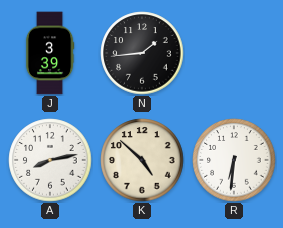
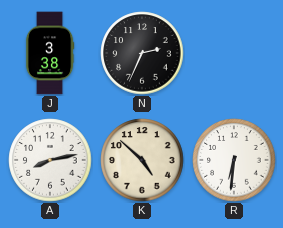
J: 3:39 -> 3:38 (50, 53)
N: 1:44 -> 2:34 (142, 53)
